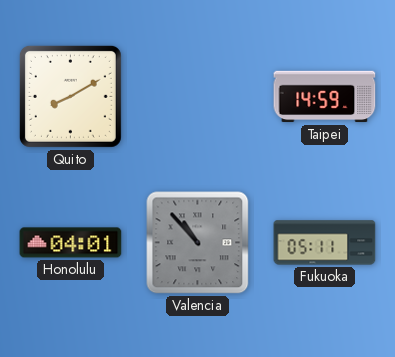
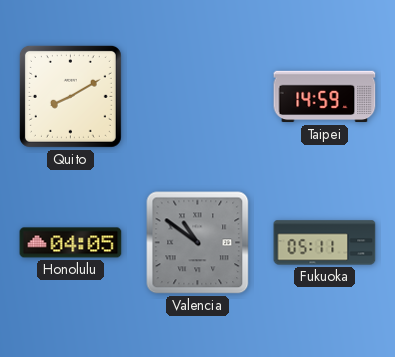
Honolulu: 04:01 -> 04:05 (71, 243)
Valencia: 10:53 -> 10:51 (198, 243)
